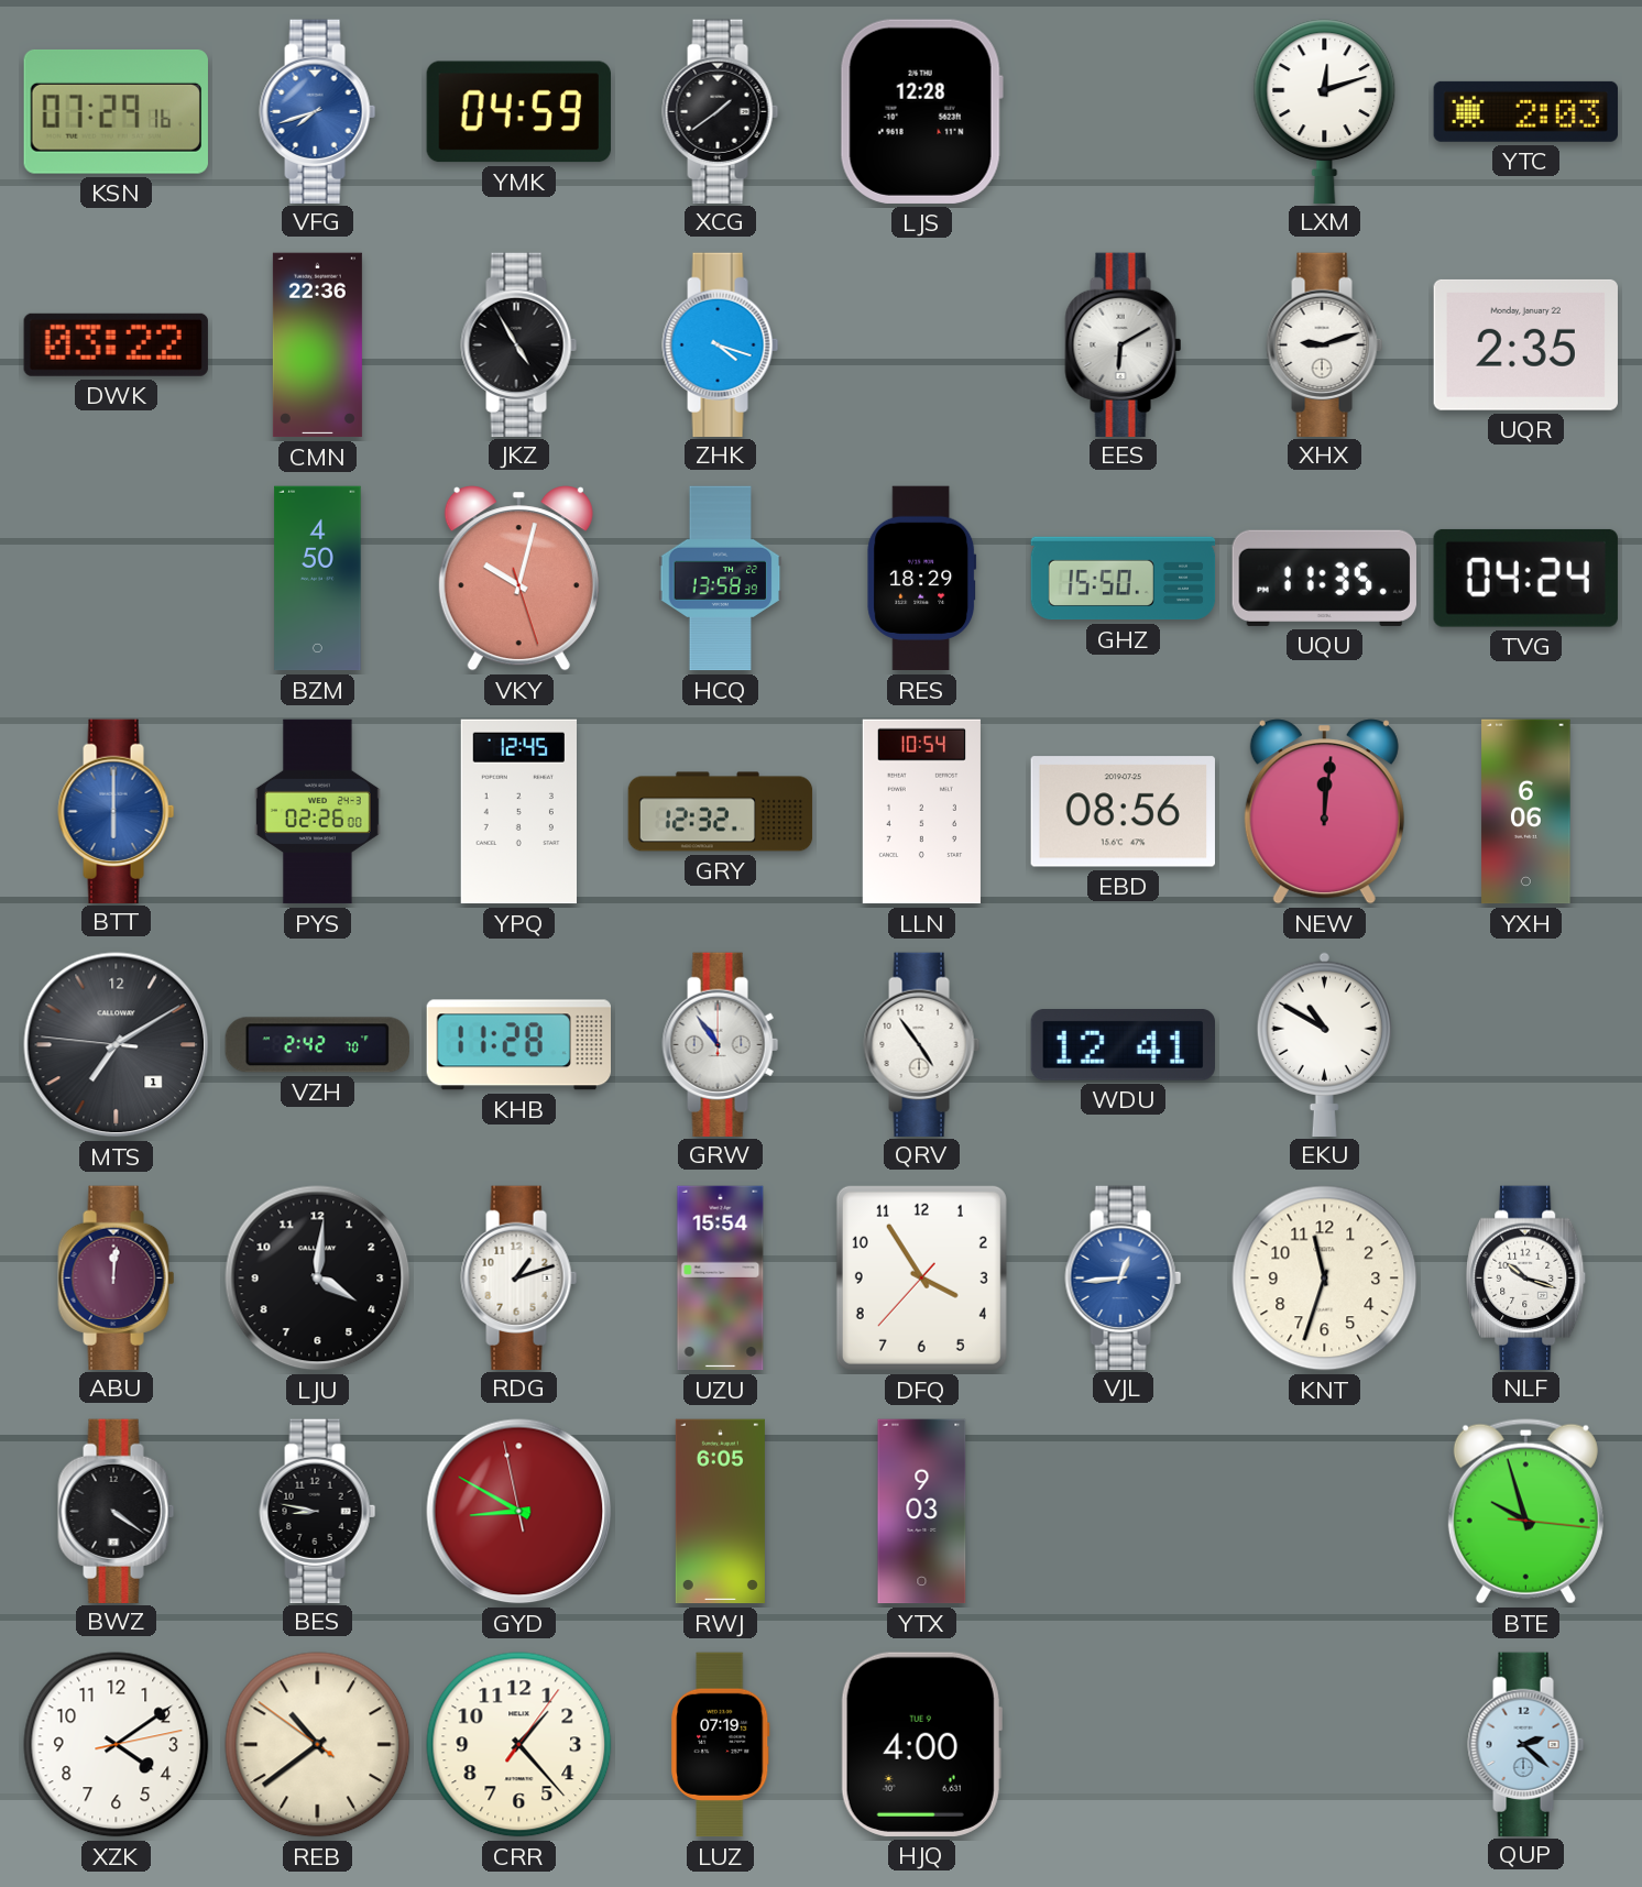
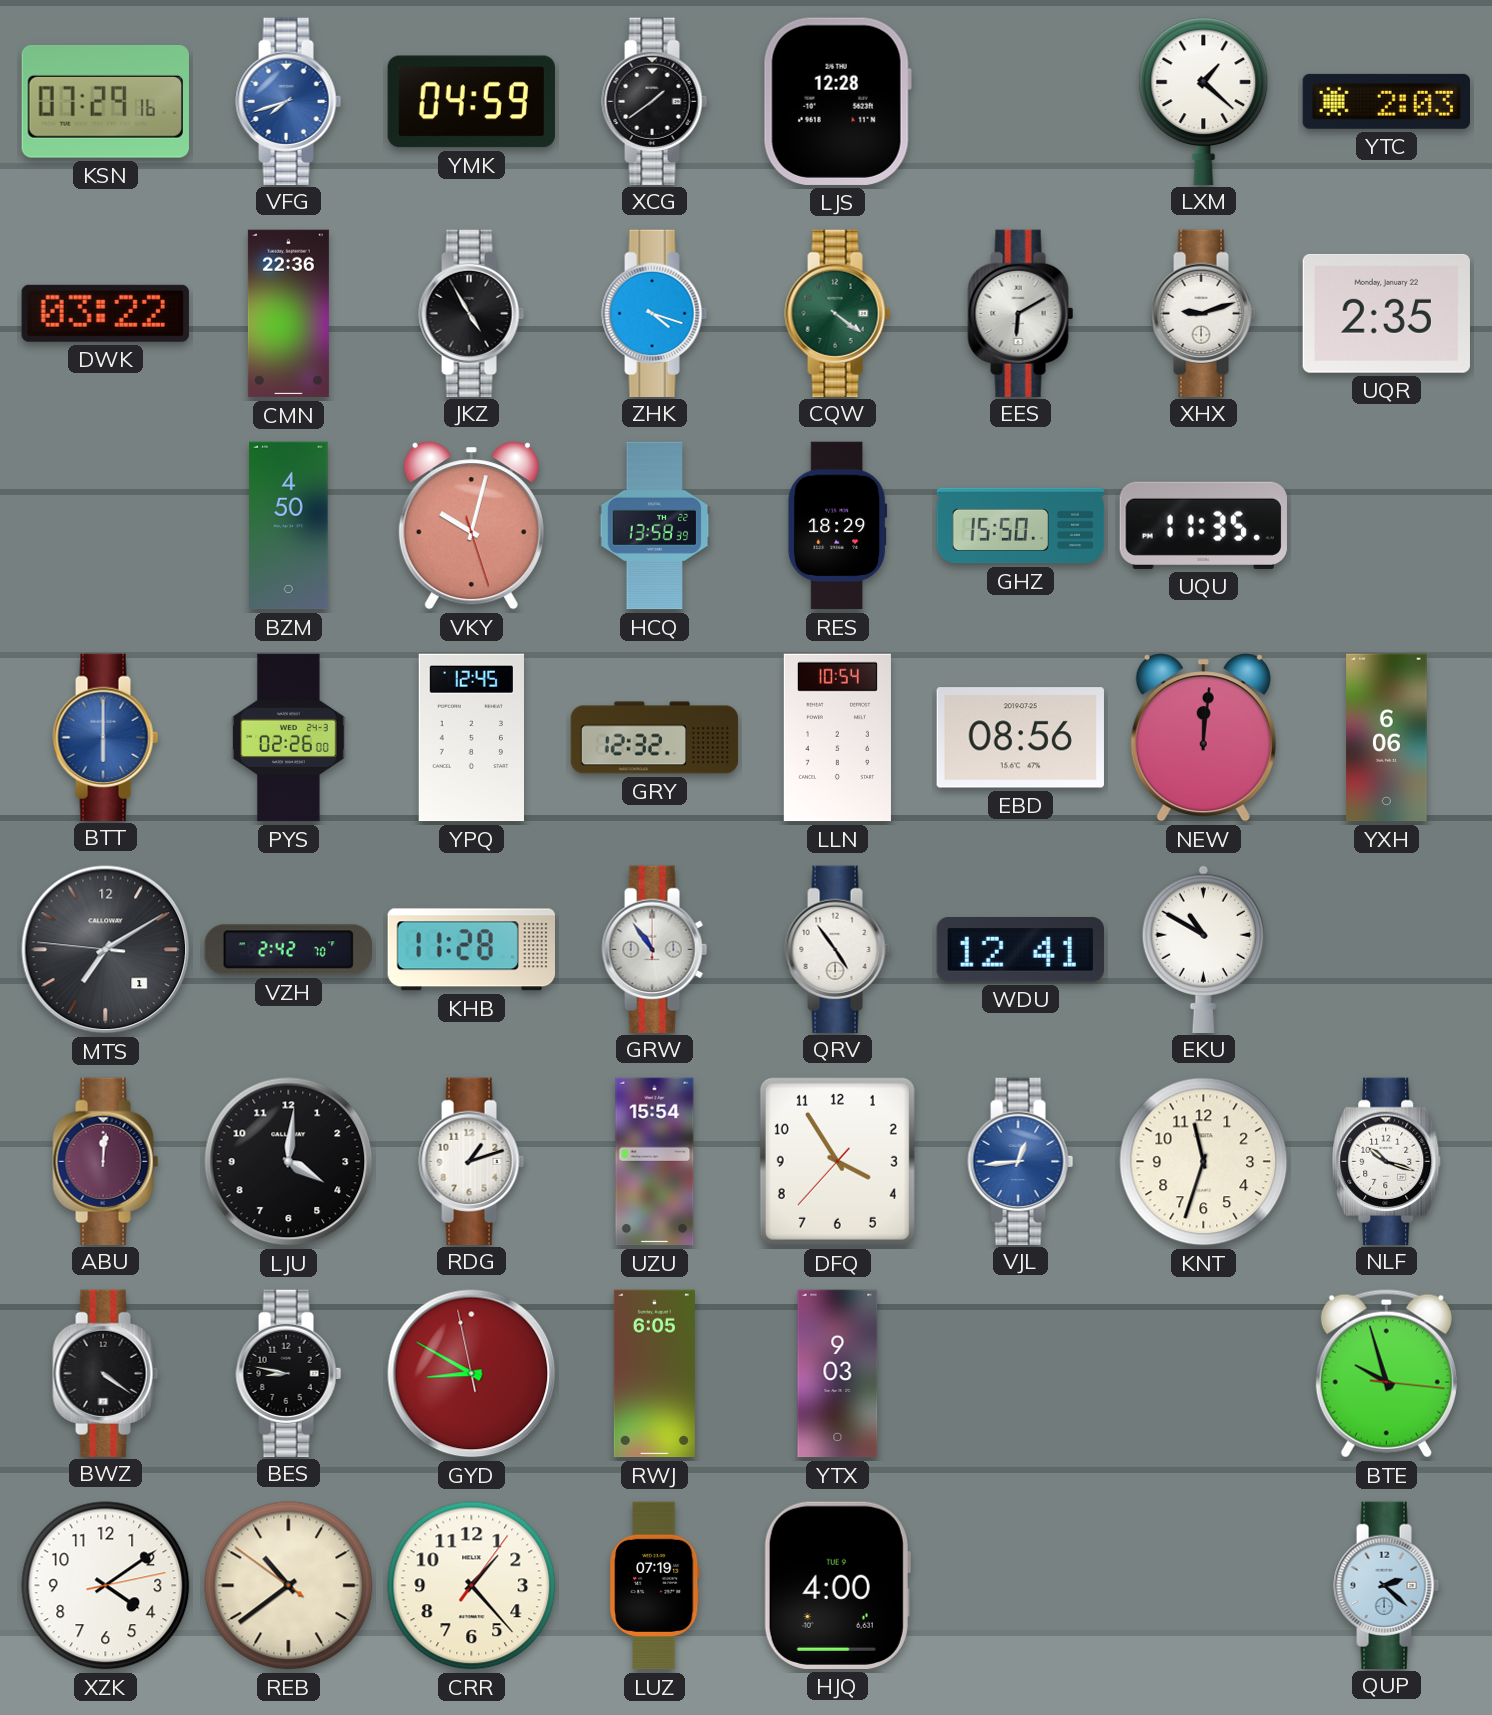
LXM: 12:12 -> 1:22 (1204, 101)
CQW: none -> 4:21 (838, 313)
TVG: 04:24 -> none (1525, 578)
